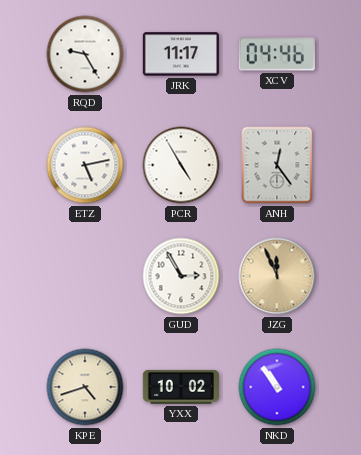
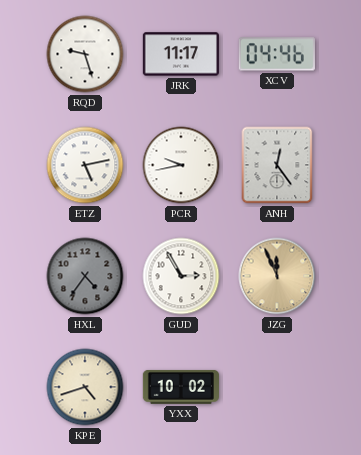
RQD: 9:25 -> 9:27 (85, 54)
PCR: 4:55 -> 9:43 (181, 165)
HXL: none -> 4:36 (85, 276)
NKD: 10:54 -> none (277, 387)
